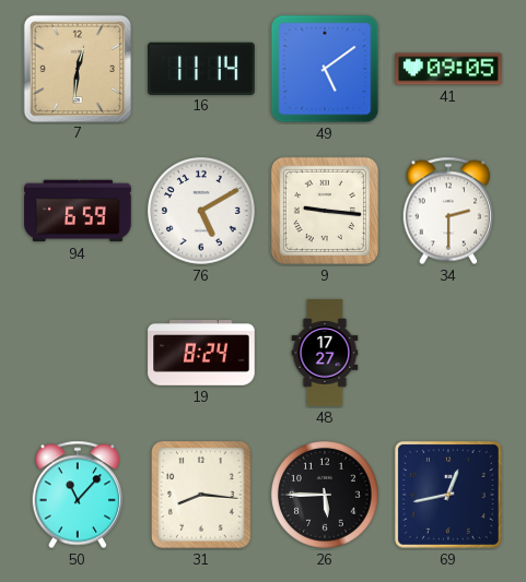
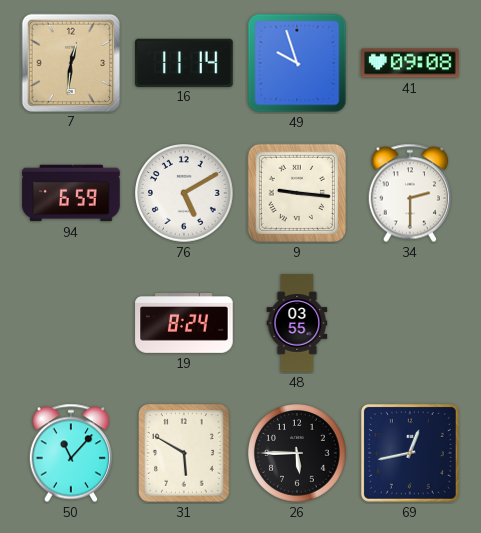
49: 5:09 -> 9:57 (297, 63)
41: 09:05 -> 09:08 (410, 63)
48: 17:27 -> 03:55 (297, 323)
31: 8:16 -> 5:50 (185, 453)
